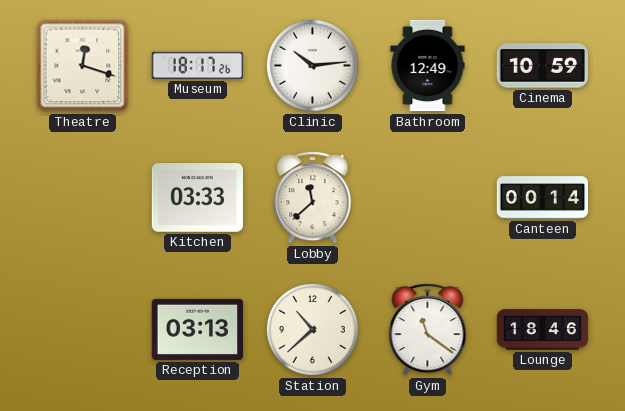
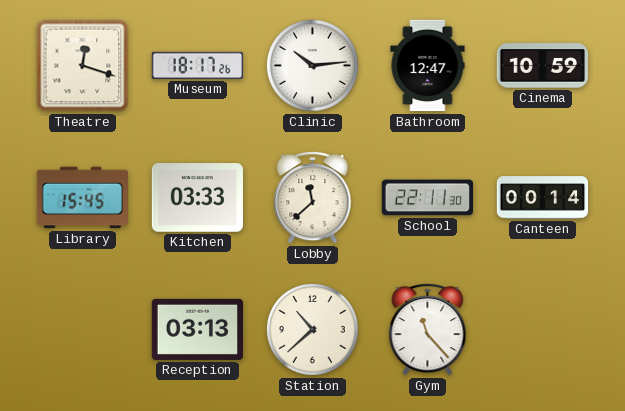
Bathroom: 12:49 -> 12:47 (428, 66)
Library: none -> 15:45 (82, 198)
School: none -> 22:11 (427, 198)
Gym: 11:21 -> 11:23 (428, 330)
Lounge: 18:46 -> none (543, 330)
